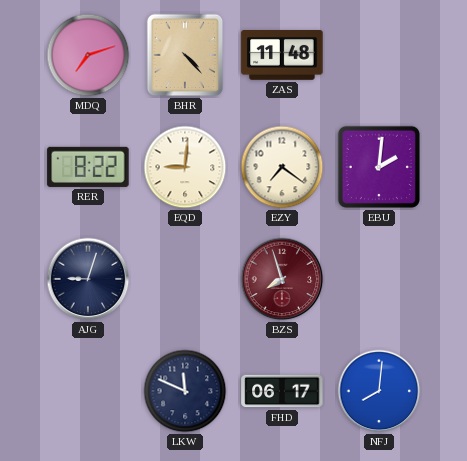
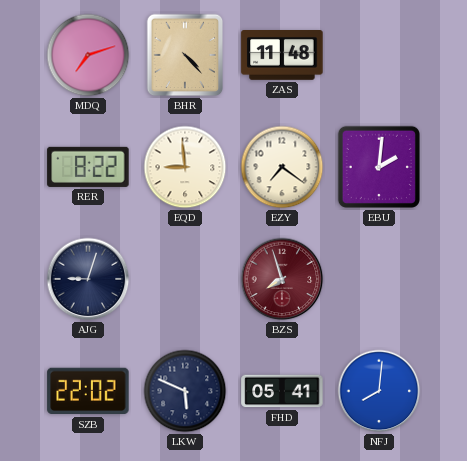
EQD: 9:01 -> 8:59 (185, 167)
SZB: none -> 22:02 (88, 391)
LKW: 11:49 -> 5:49 (185, 391)
FHD: 06:17 -> 05:41 (282, 391)
